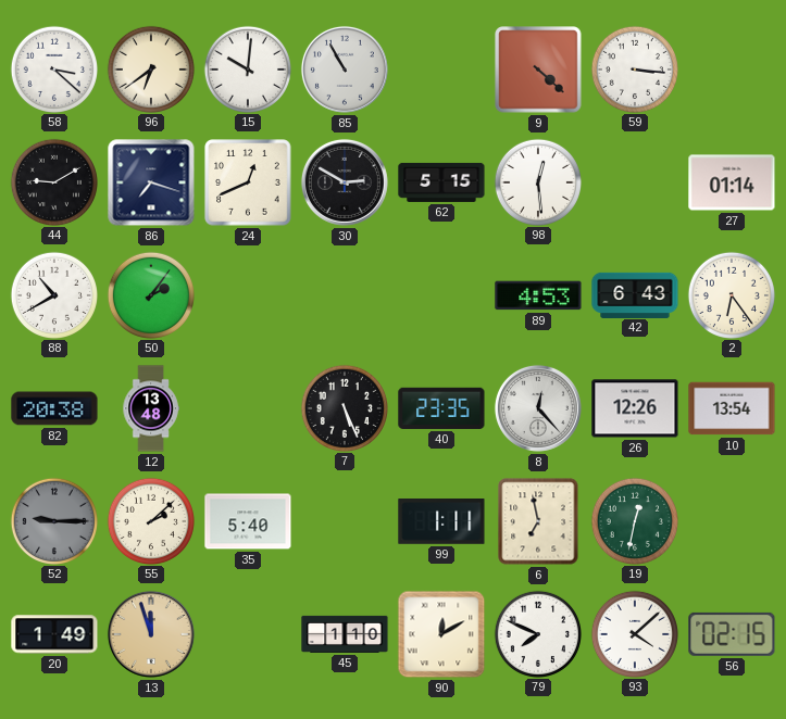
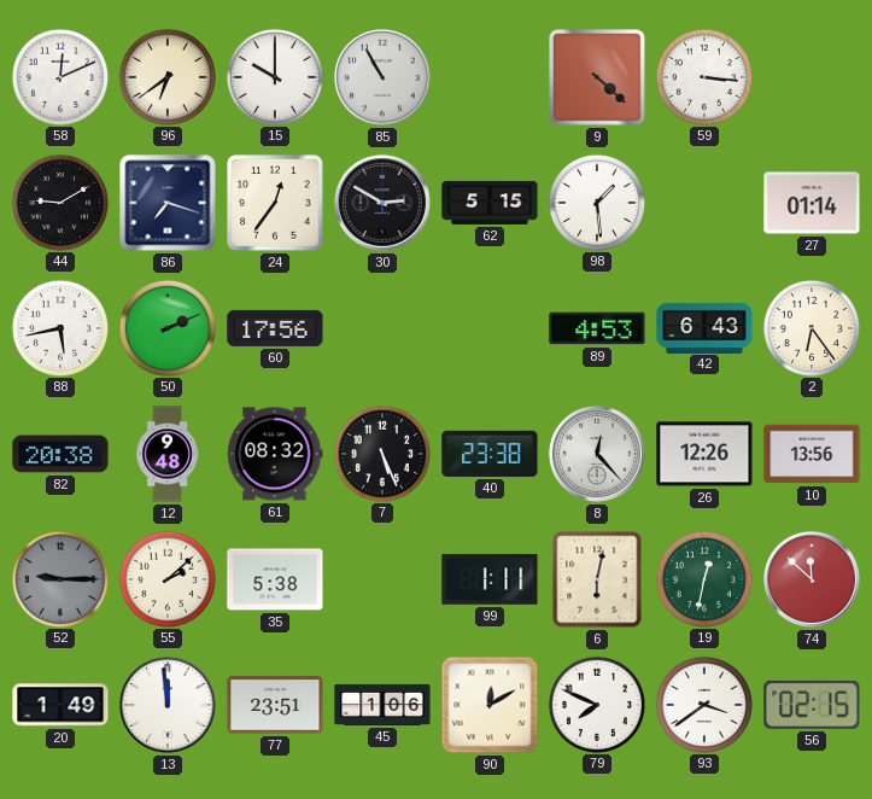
58: 3:22 -> 12:11 (59, 76)
15: 10:01 -> 10:00 (274, 76)
24: 12:41 -> 12:36 (275, 203)
98: 12:29 -> 1:29 (596, 202)
88: 10:40 -> 5:43 (59, 327)
50: 2:06 -> 2:11 (166, 327)
60: none -> 17:56 (275, 328)
12: 13:48 -> 9:48 (168, 454)
61: none -> 08:32 (275, 454)
40: 23:35 -> 23:38 (490, 454)
10: 13:54 -> 13:56 (812, 454)
35: 5:40 -> 5:38 (275, 579)
6: 6:58 -> 6:02 (597, 579)
74: none -> 11:52 (812, 579)
13: 11:57 -> 11:59 (168, 705)
13 dial: champagne -> white (168, 705)
77: none -> 23:51 (275, 705)
45: 1:10 -> 1:06 (382, 705)
93: 4:08 -> 3:39 (703, 704)
